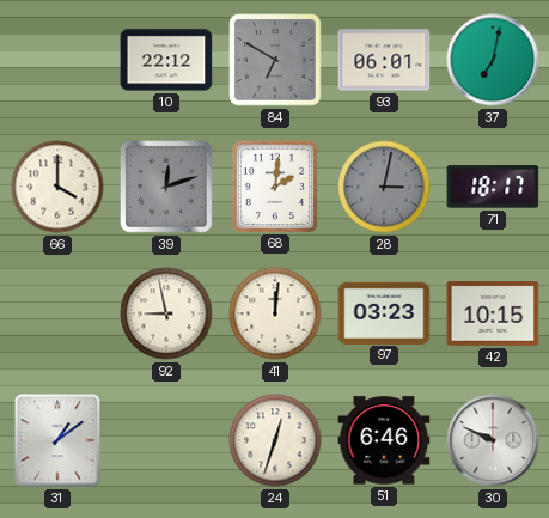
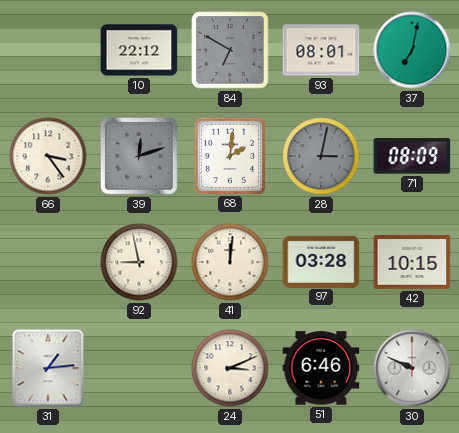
93: 06:01 -> 08:01 (321, 50)
66: 4:00 -> 3:24 (48, 156)
71: 18:17 -> 08:09 (412, 156)
97: 03:23 -> 03:28 (321, 261)
31: 1:09 -> 1:14 (48, 368)
24: 12:33 -> 3:11 (230, 368)
